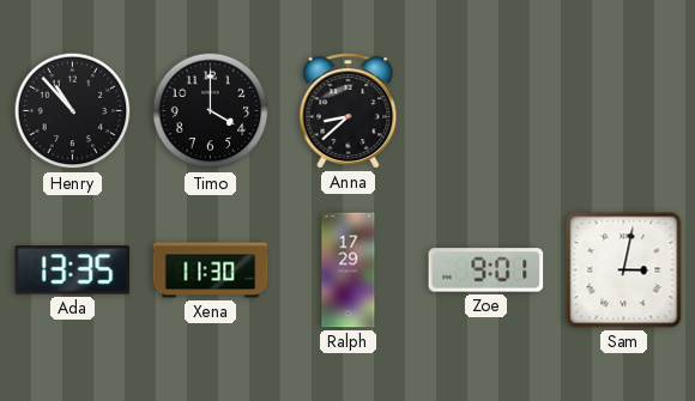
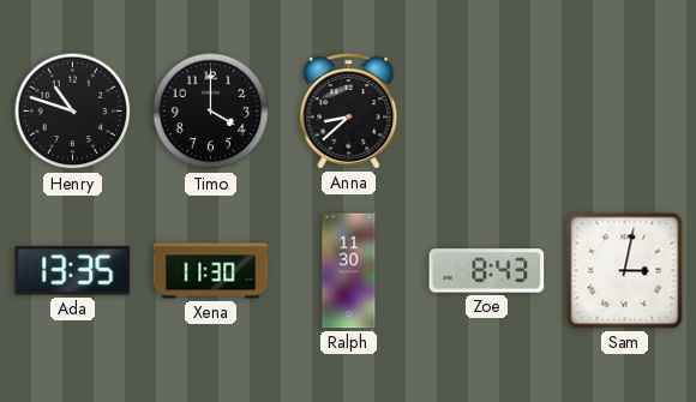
Henry: 10:53 -> 10:48 (73, 112)
Ralph: 17:29 -> 11:30 (349, 271)
Zoe: 9:01 -> 8:43 (487, 271)
